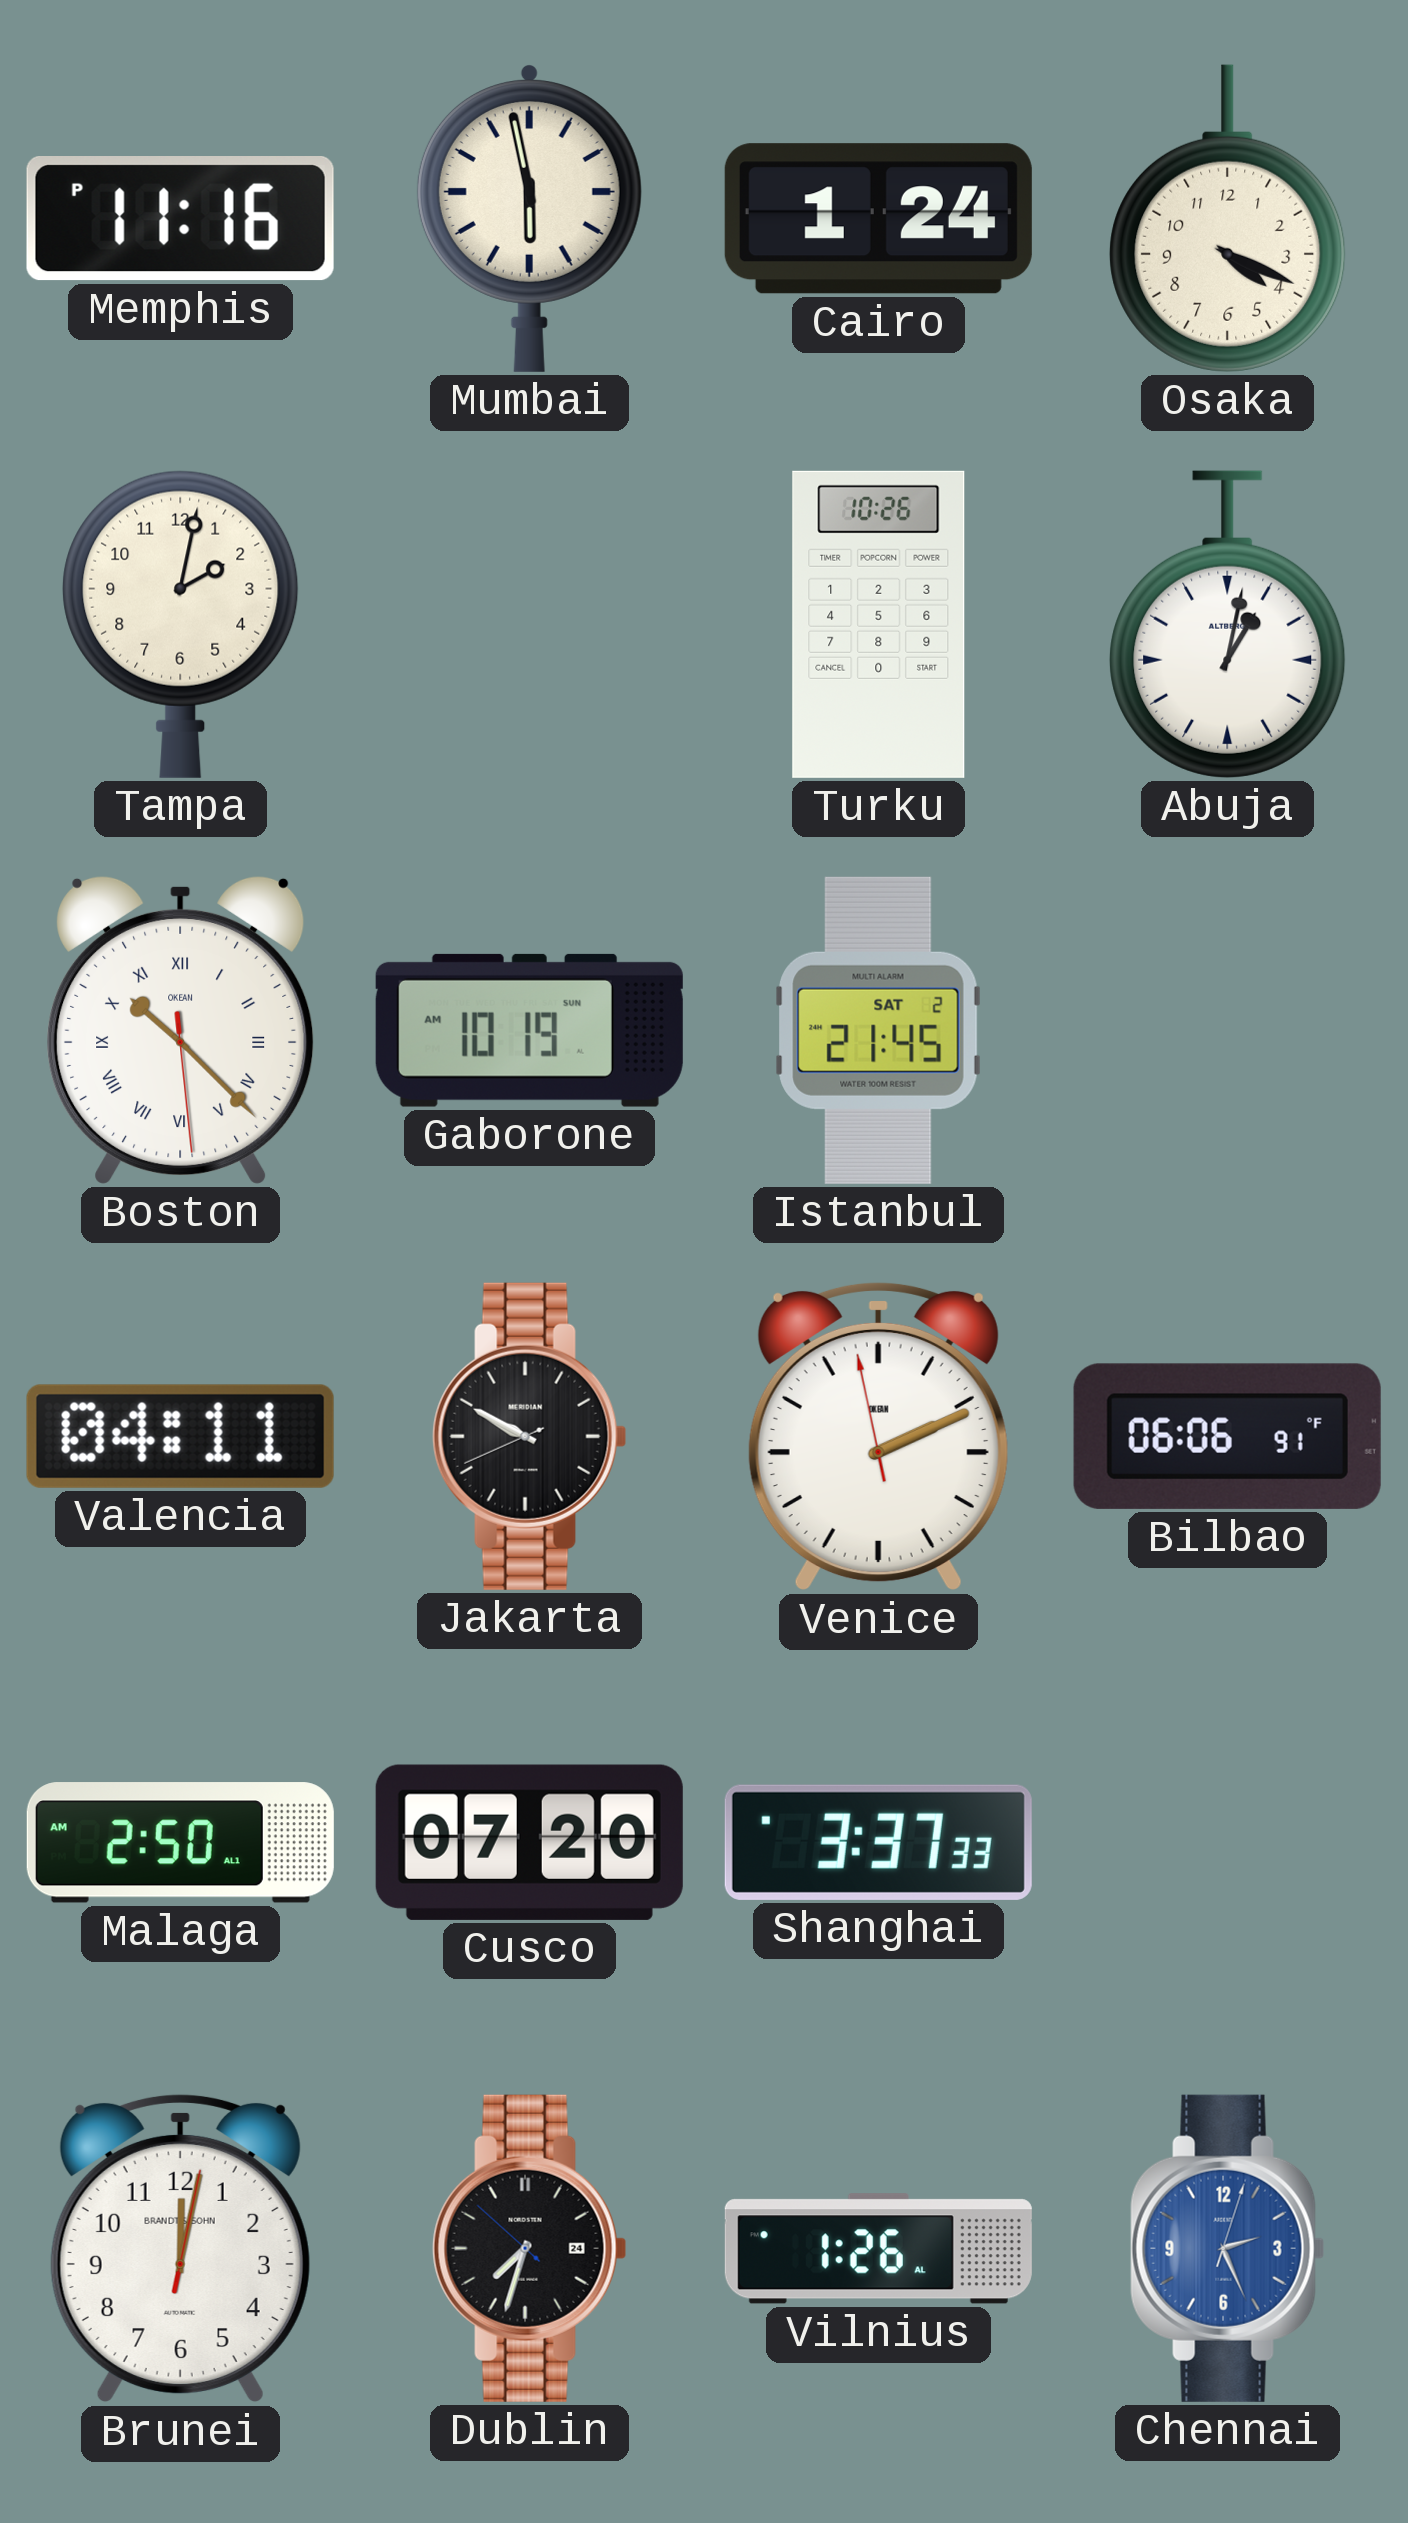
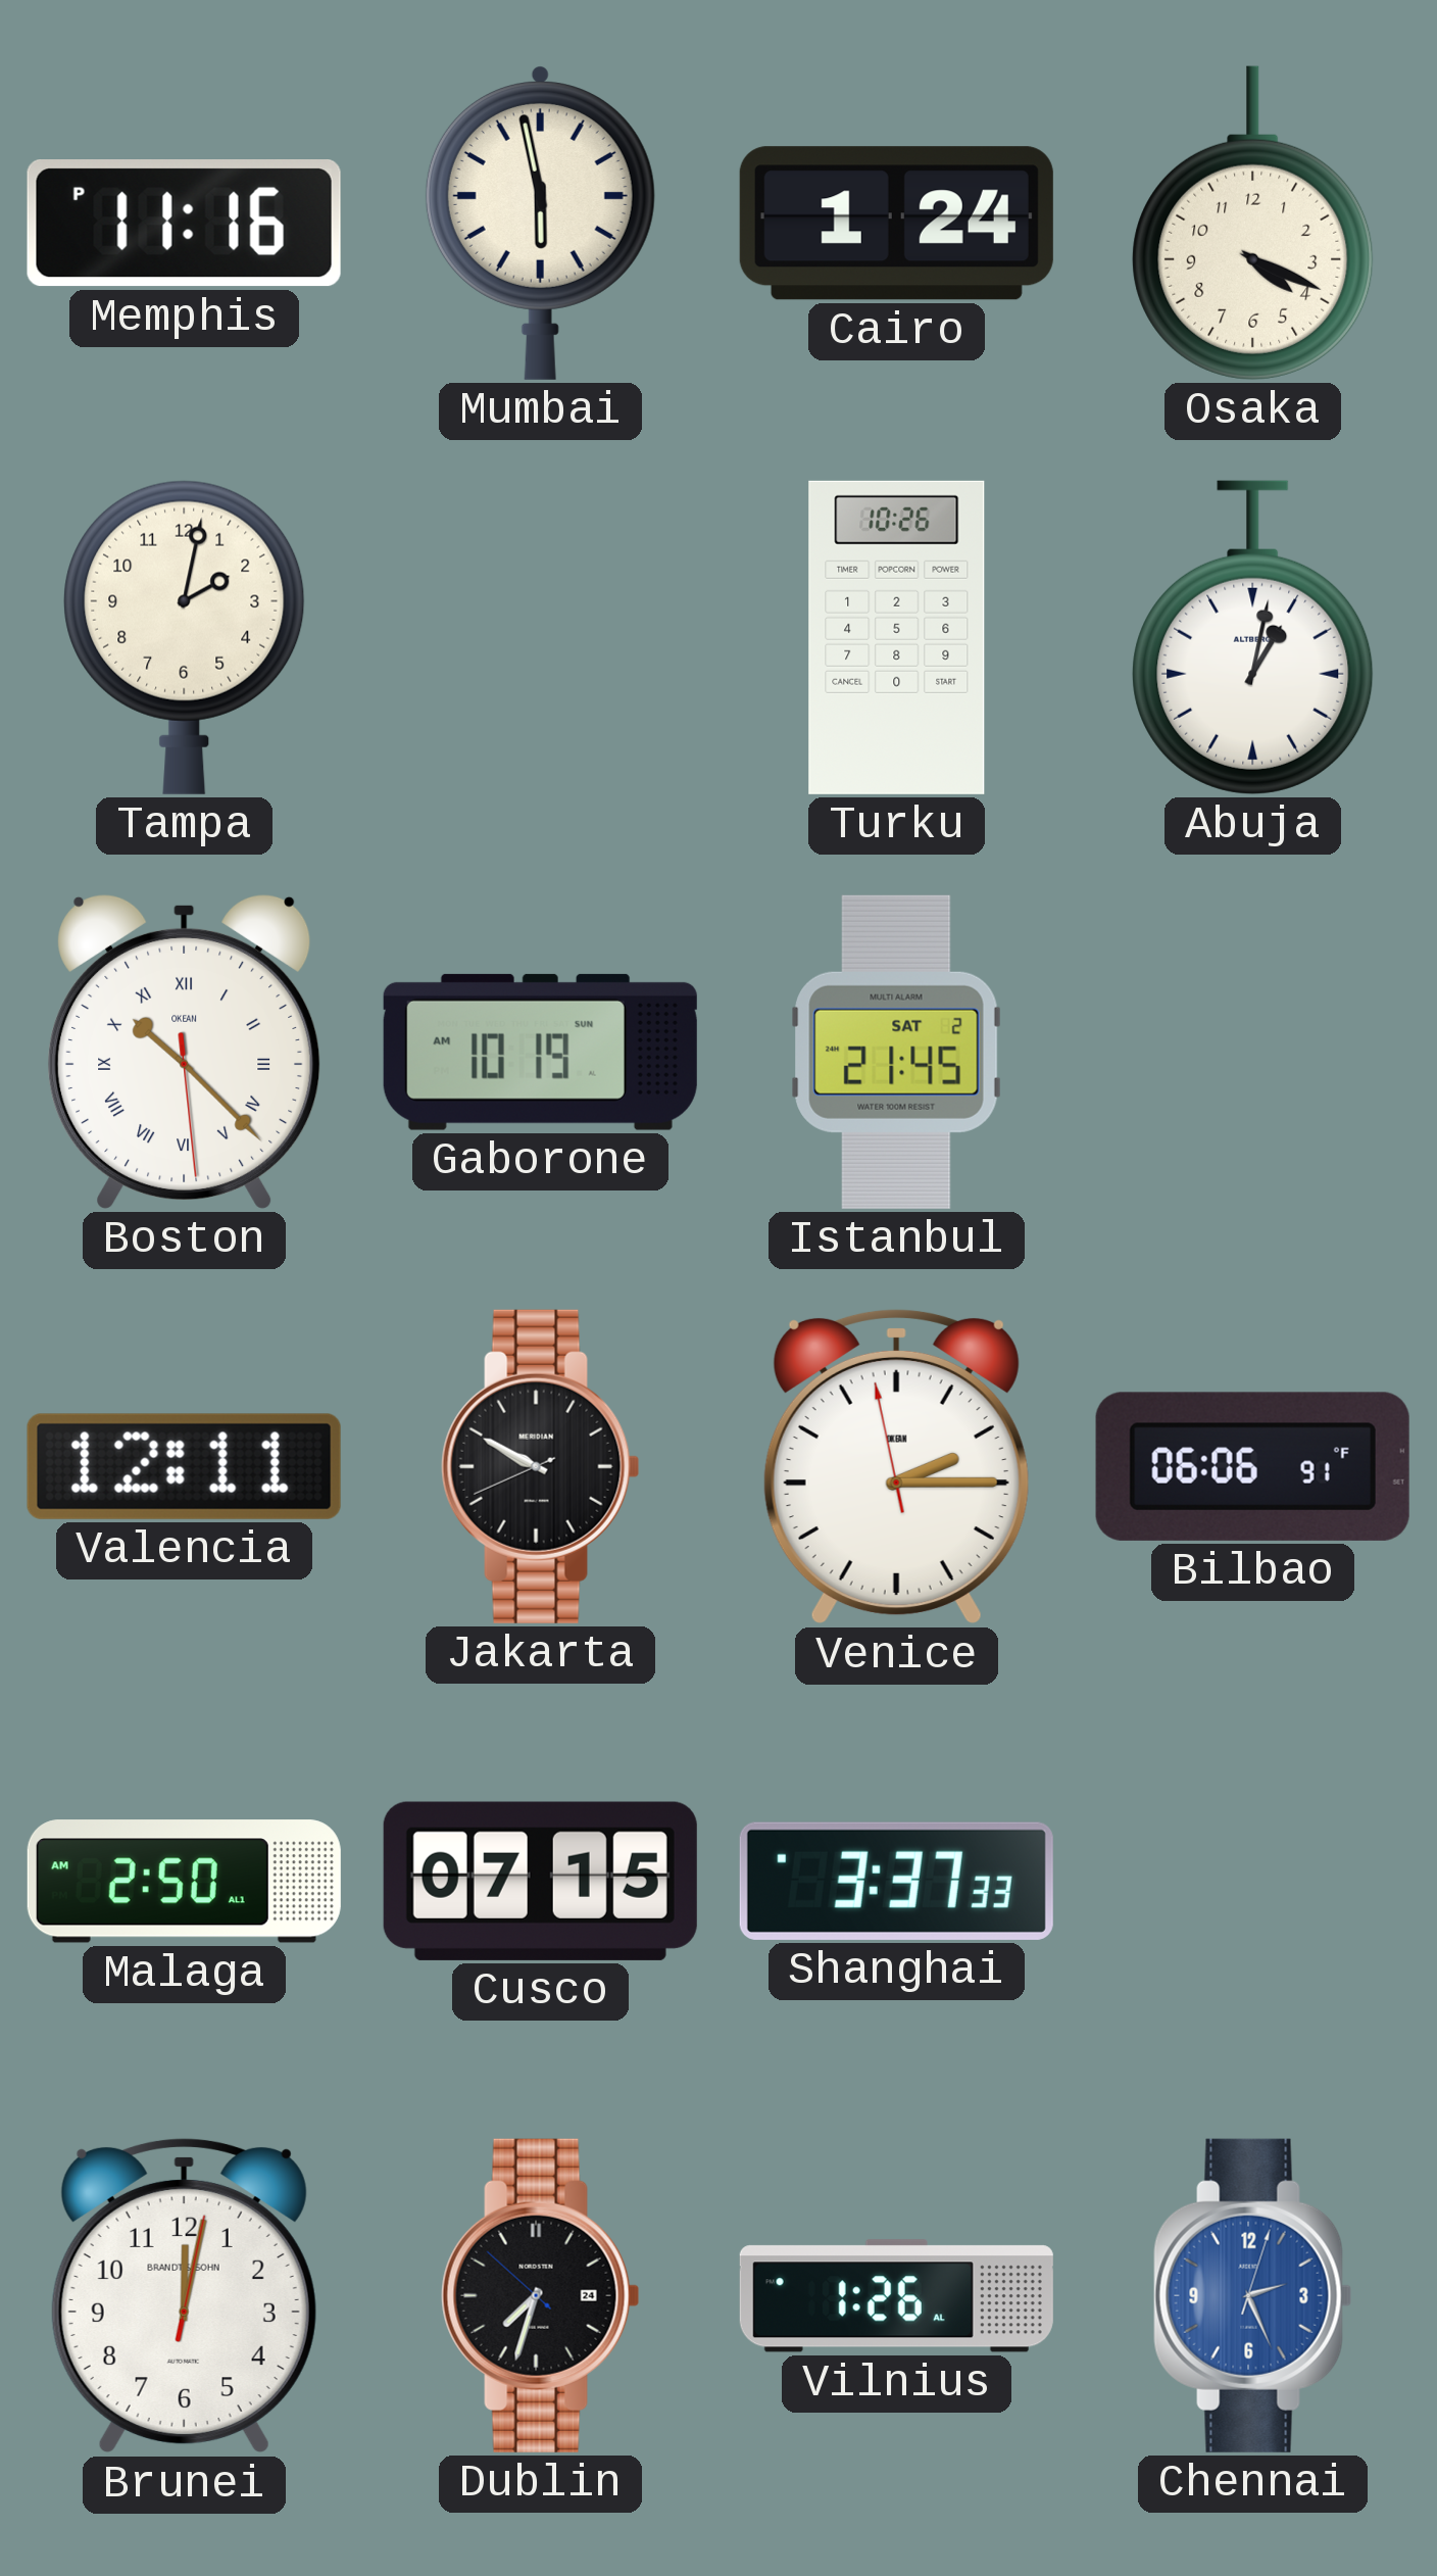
Valencia: 04:11 -> 12:11 (184, 1466)
Venice: 2:10 -> 2:14 (896, 1466)
Cusco: 07:20 -> 07:15 (540, 1881)
